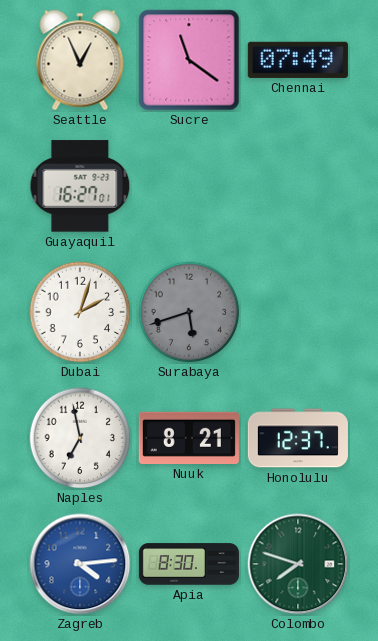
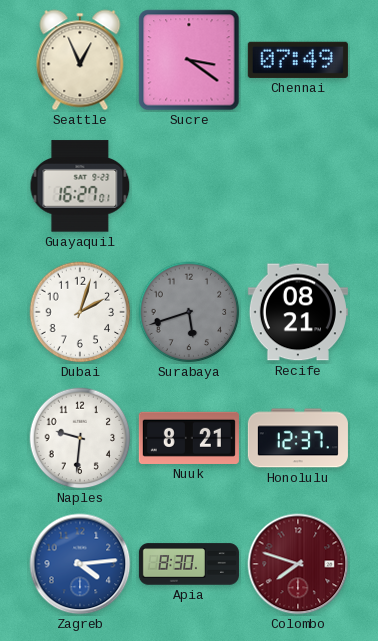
Sucre: 11:21 -> 3:21 (189, 60)
Recife: none -> 08:21 (298, 312)
Naples: 6:58 -> 9:31 (80, 438)
Colombo dial: green -> burgundy (298, 564)
